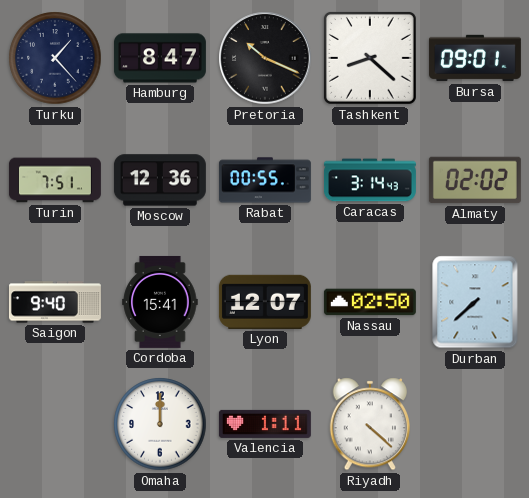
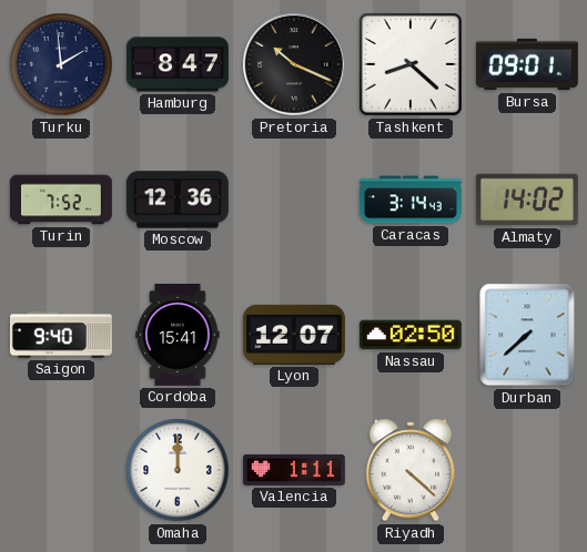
Turku: 1:23 -> 1:59 (61, 64)
Turin: 7:51 -> 7:52 (61, 200)
Rabat: 00:55 -> none (265, 180)
Almaty: 02:02 -> 14:02 (527, 200)
